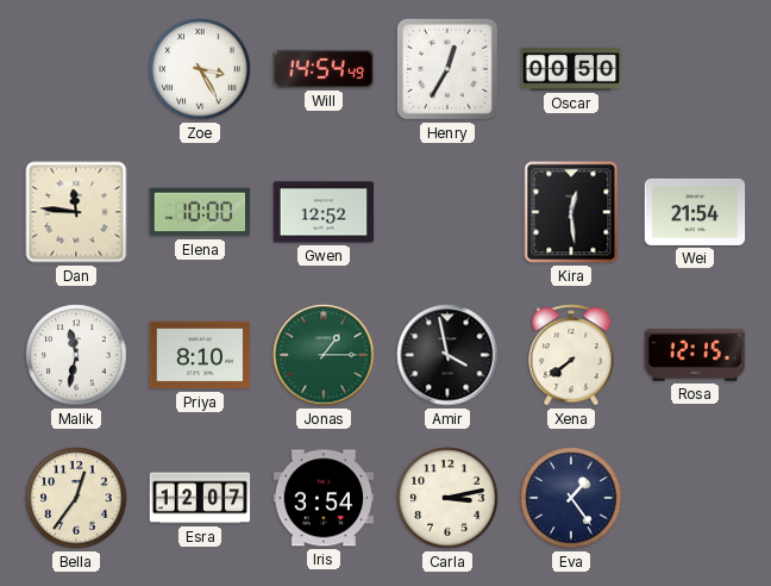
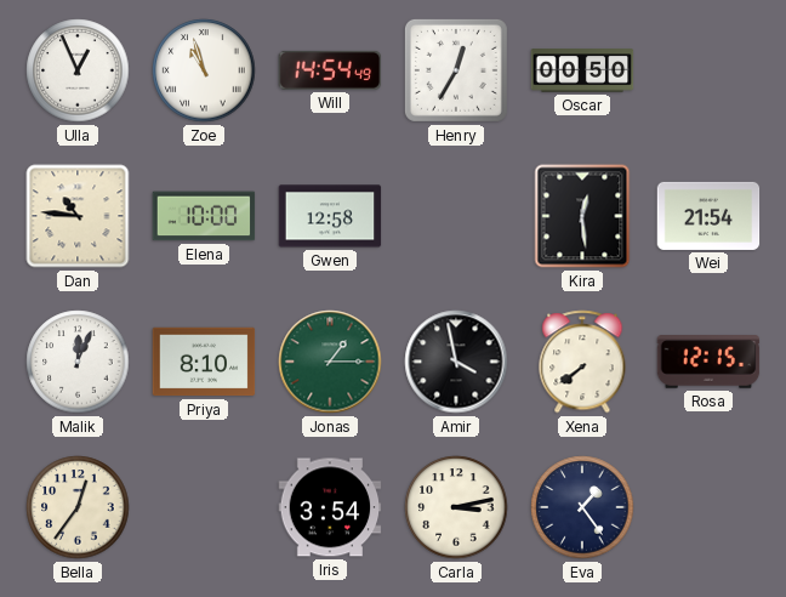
Ulla: none -> 12:56 (78, 70)
Zoe: 3:25 -> 10:57 (204, 70)
Dan: 11:46 -> 10:46 (78, 216)
Gwen: 12:52 -> 12:58 (330, 216)
Malik: 11:32 -> 12:04 (78, 362)
Esra: 12:07 -> none (200, 498)
